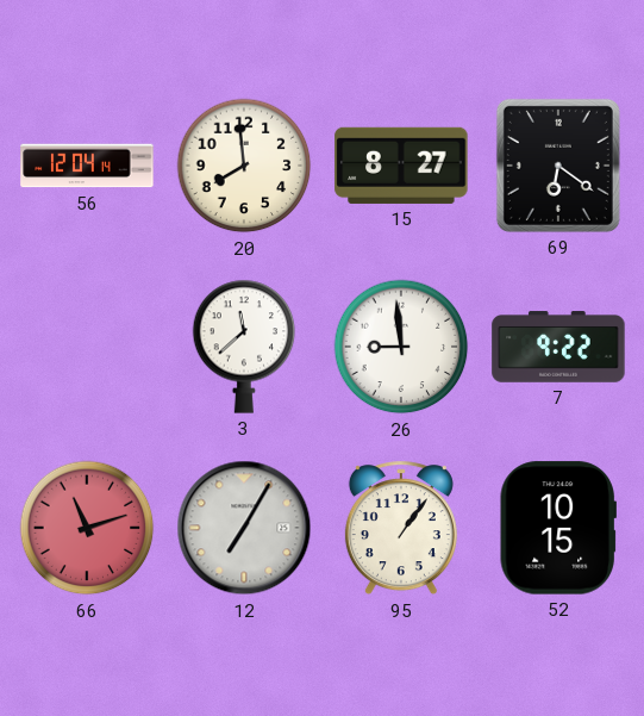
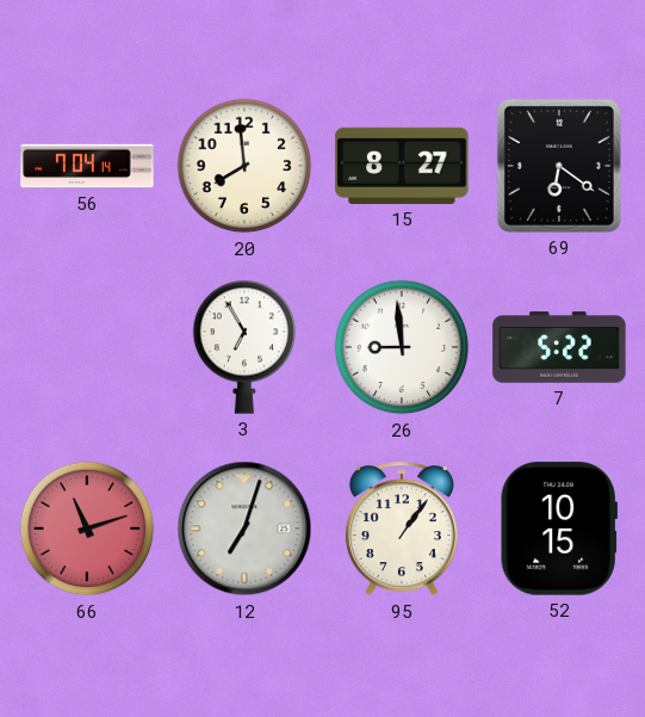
56: 12:04 -> 7:04 (87, 166)
3: 11:38 -> 6:55 (244, 347)
7: 9:22 -> 5:22 (559, 347)
12: 7:05 -> 7:03 (244, 529)
